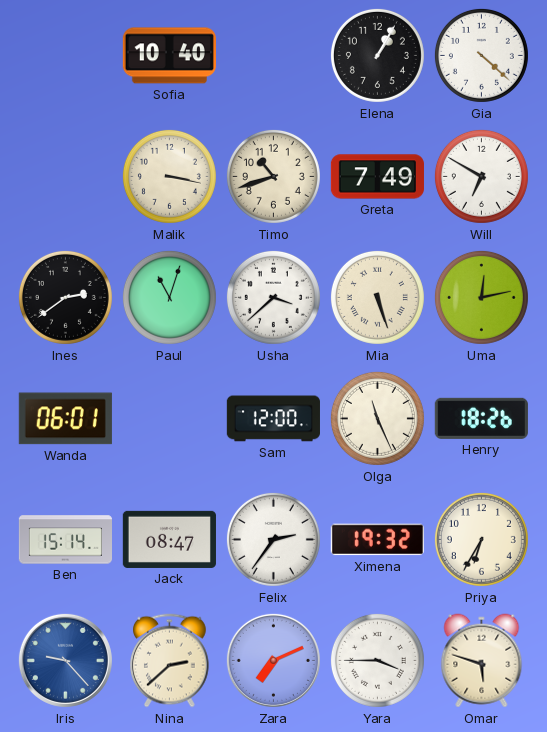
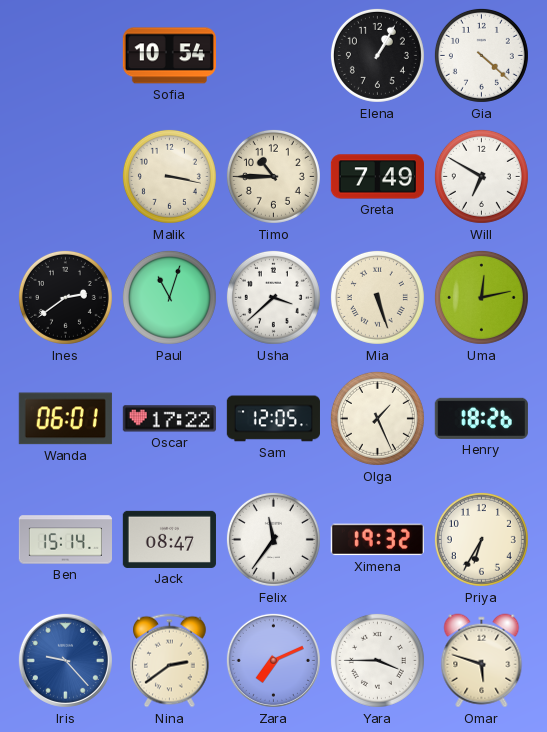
Sofia: 10:40 -> 10:54 (169, 56)
Timo: 10:42 -> 10:45 (273, 176)
Oscar: none -> 17:22 (169, 419)
Sam: 12:00 -> 12:05 (273, 419)
Olga: 11:26 -> 1:26 (377, 418)
Felix: 2:36 -> 11:36 (273, 539)
Nina: 2:38 -> 2:39 (170, 661)
